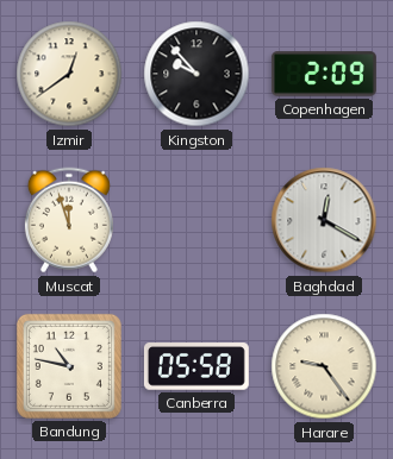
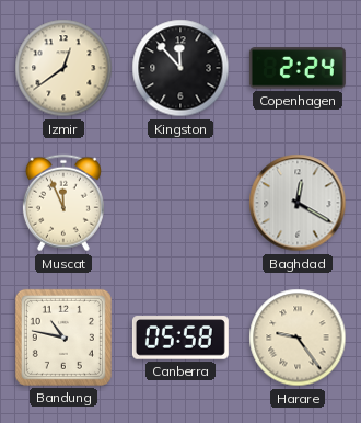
Kingston: 9:53 -> 11:53 (180, 68)
Copenhagen: 2:09 -> 2:24 (298, 68)
Muscat: 11:57 -> 11:56 (63, 203)
